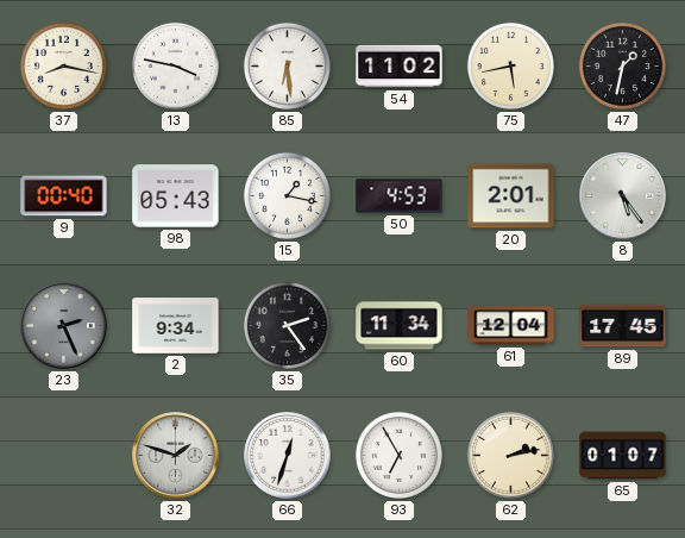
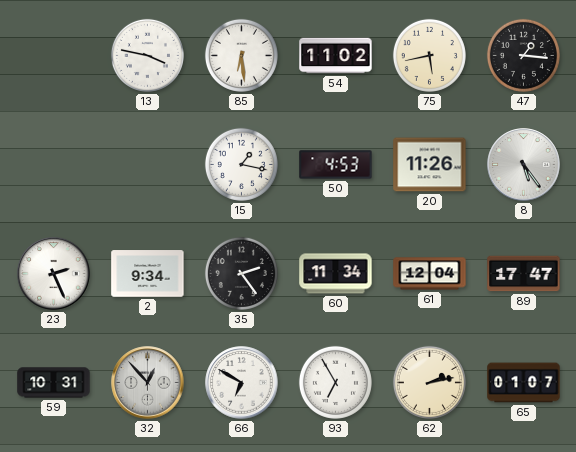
37: 8:17 -> none (63, 65)
47: 1:32 -> 1:16 (523, 55)
9: 00:40 -> none (64, 196)
98: 05:43 -> none (176, 196)
20: 2:01 -> 11:26 (430, 165)
23 dial: grey -> white (54, 274)
89: 17:45 -> 17:47 (524, 274)
59: none -> 10:31 (54, 383)
32: 1:48 -> 12:53 (148, 383)
66: 12:33 -> 6:50 (242, 383)
